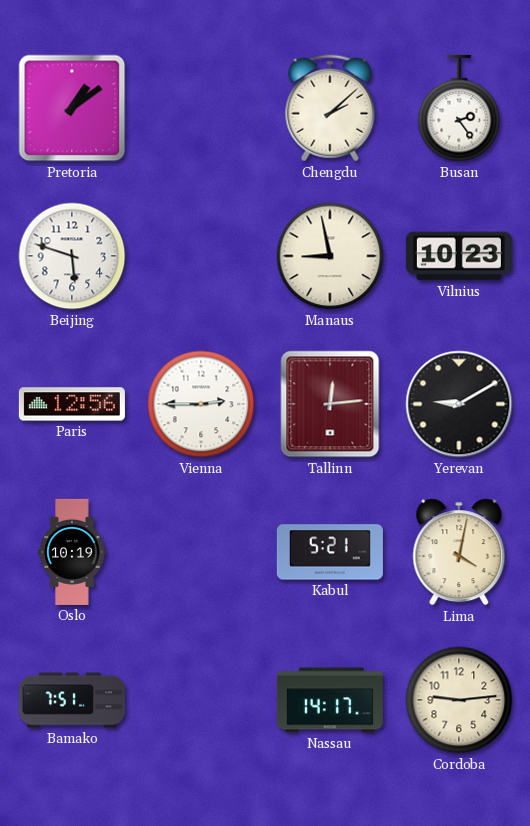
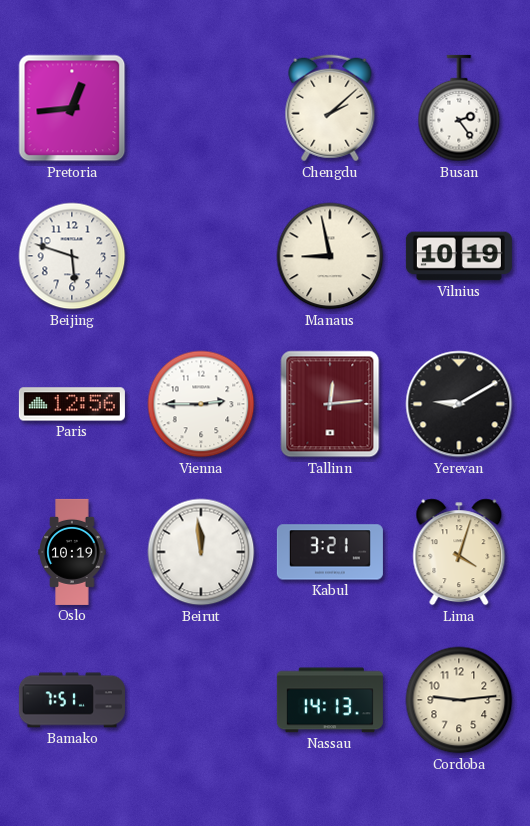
Pretoria: 1:09 -> 12:44 (72, 108)
Vilnius: 10:23 -> 10:19 (459, 256)
Beirut: none -> 11:59 (201, 552)
Kabul: 5:21 -> 3:21 (330, 552)
Lima: 4:02 -> 4:03 (459, 552)
Nassau: 14:17 -> 14:13 (330, 700)
